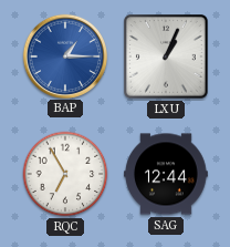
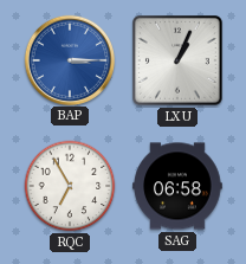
BAP: 1:15 -> 3:15 (69, 59)
SAG: 12:44 -> 06:58 (177, 186)
